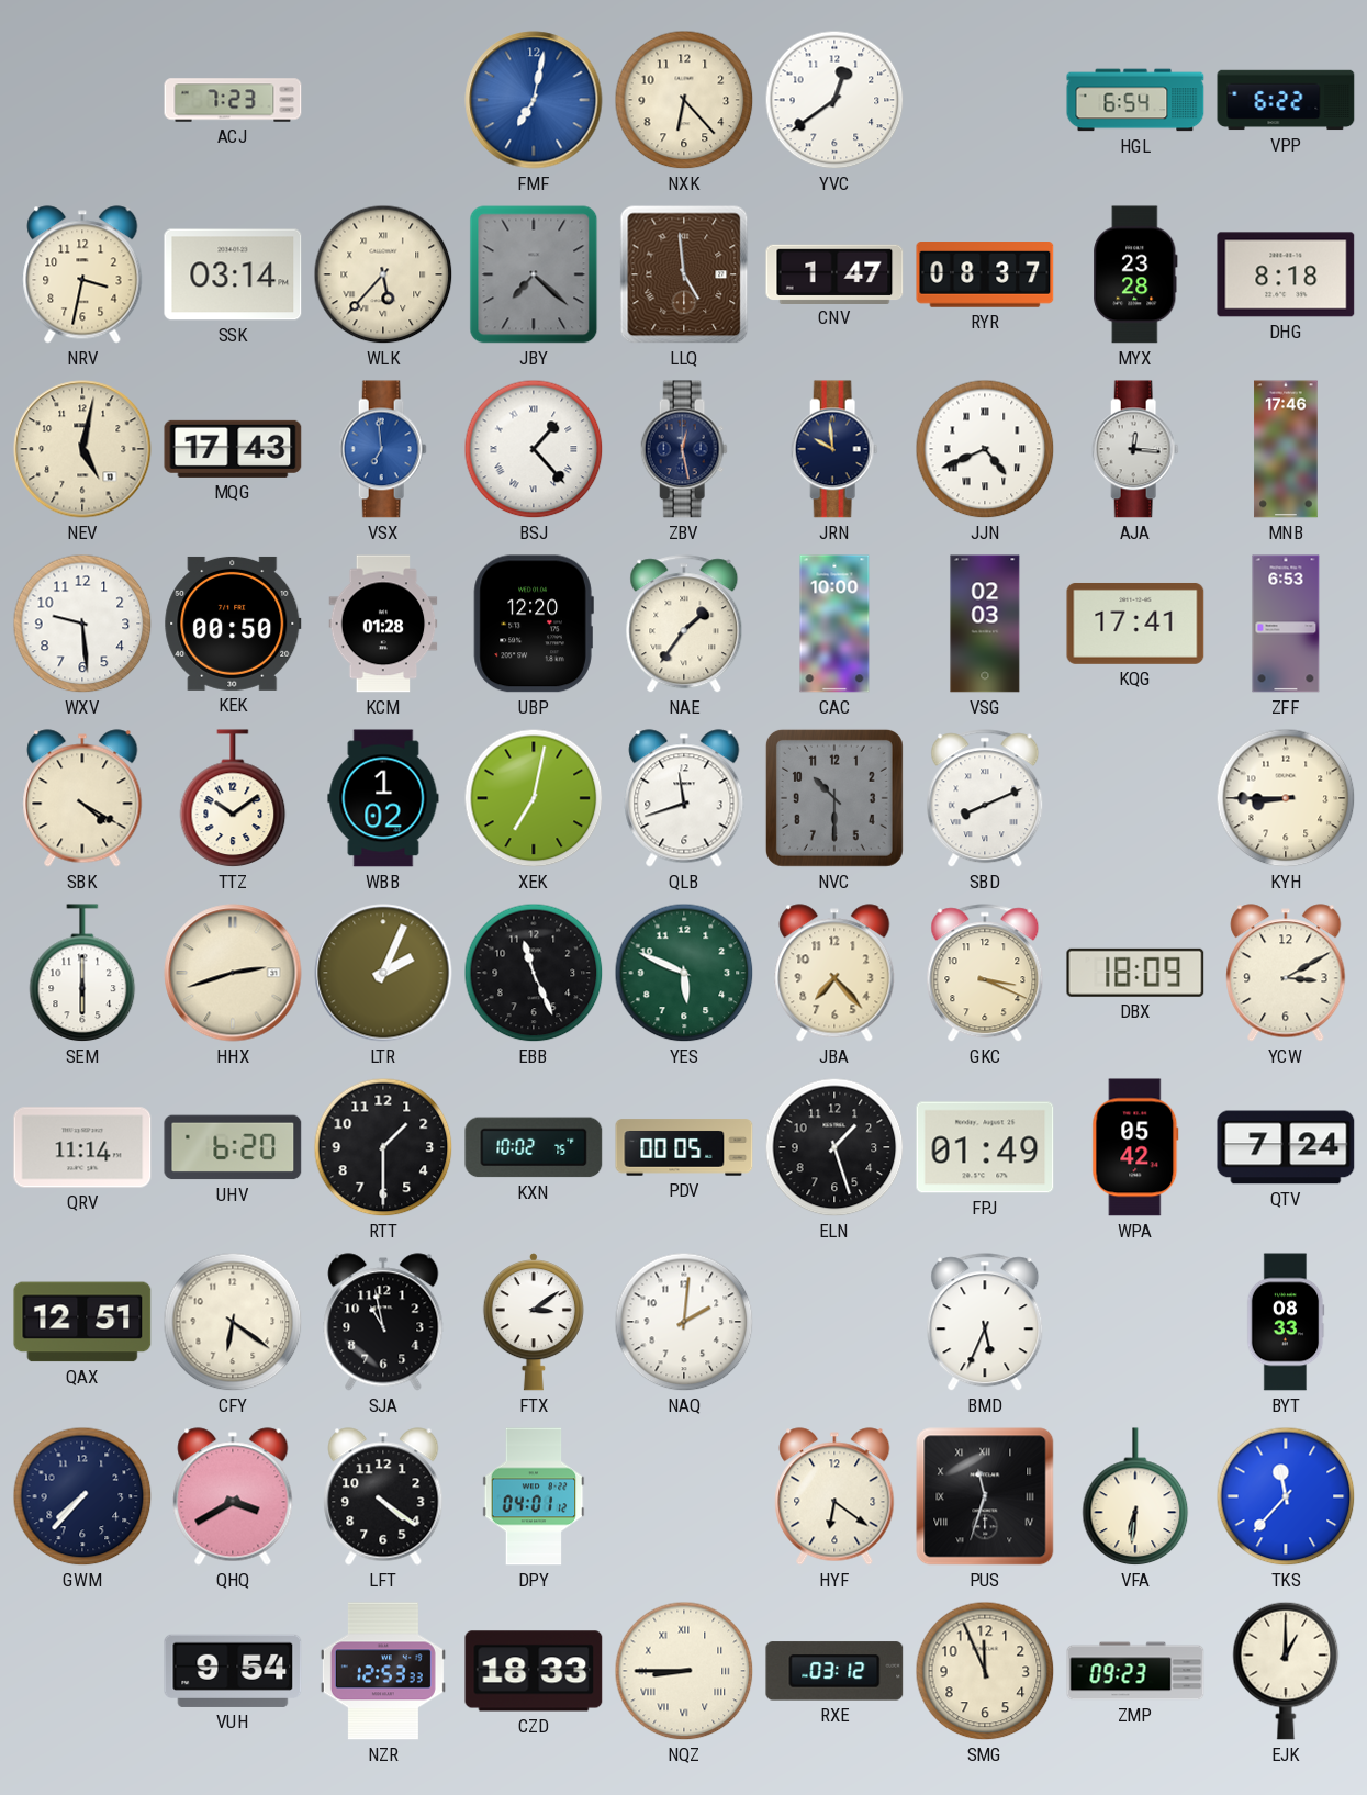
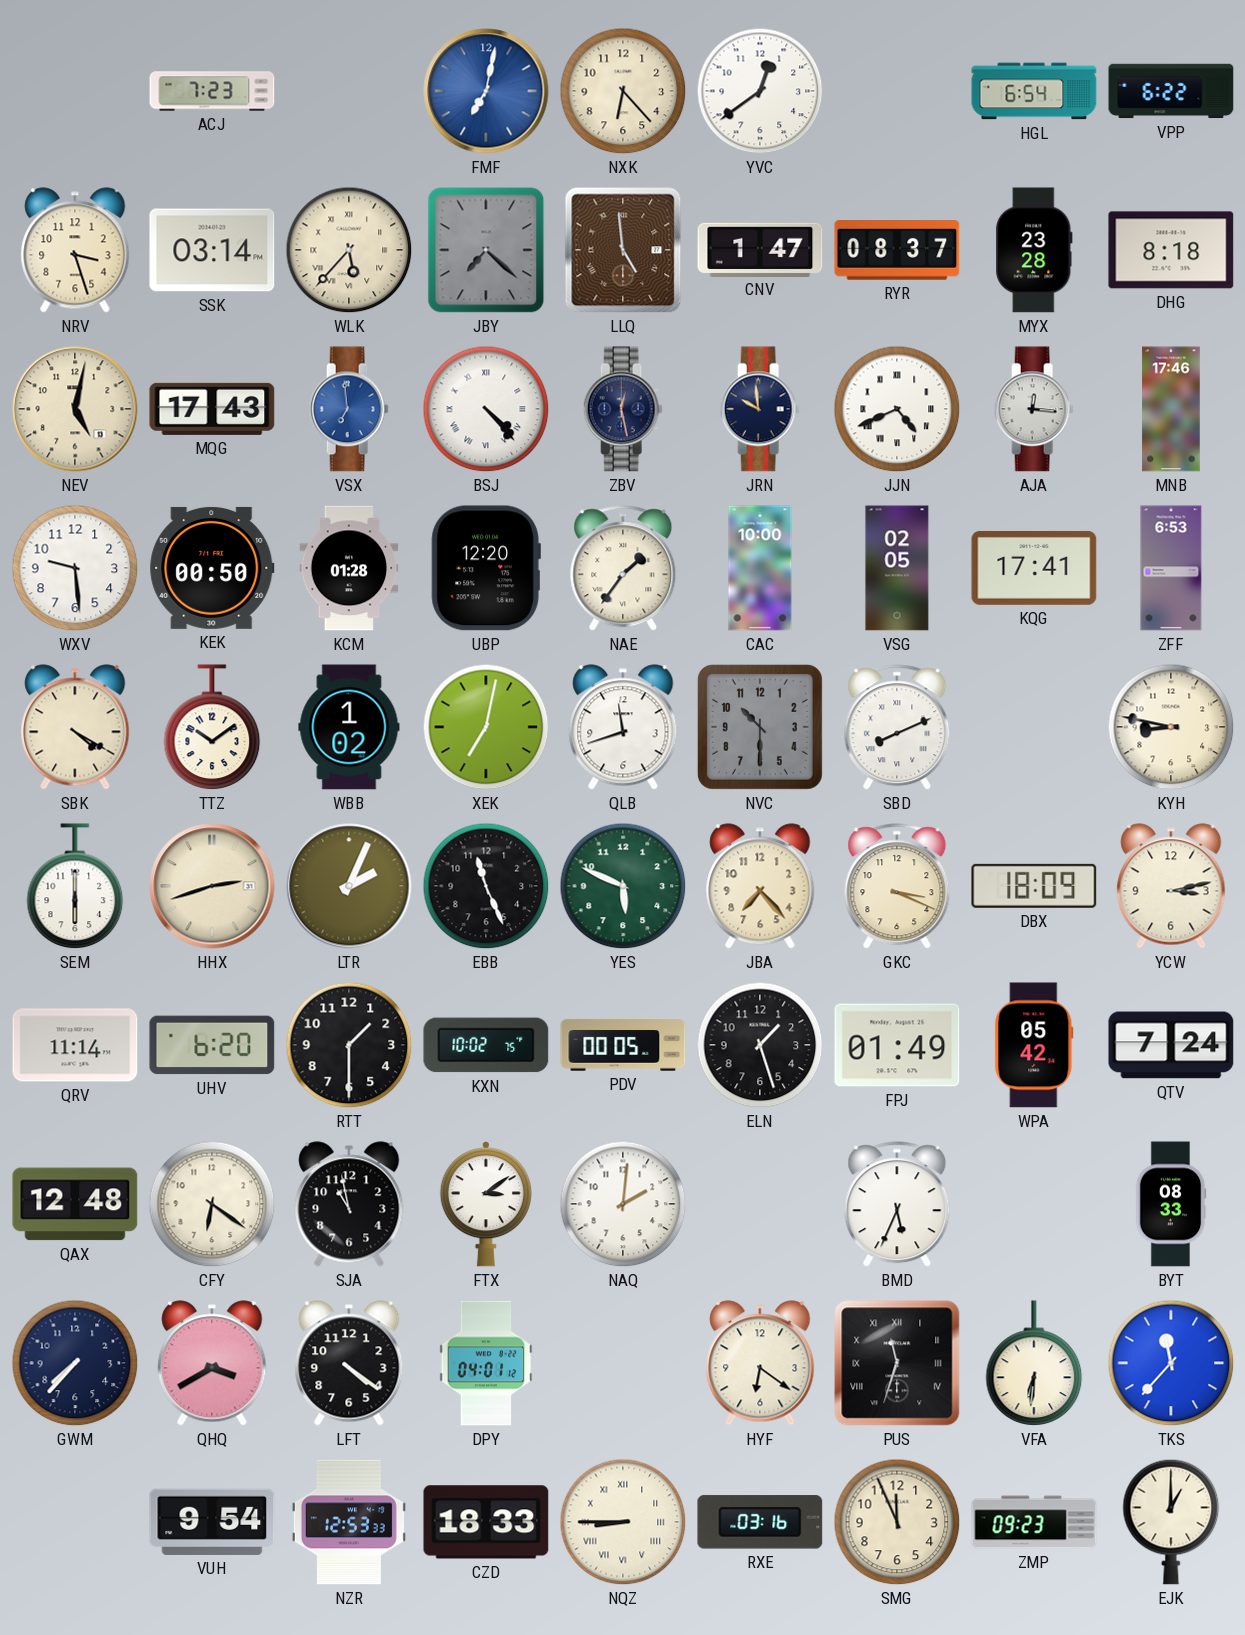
NRV: 3:32 -> 3:27 (75, 250)
BSJ: 1:23 -> 4:23 (486, 409)
VSG: 02:03 -> 02:05 (897, 568)
KYH: 8:45 -> 8:47 (1171, 727)
YCW: 3:10 -> 3:13 (1171, 886)
QAX: 12:51 -> 12:48 (75, 1204)
RXE: 03:12 -> 03:16 (760, 1522)
